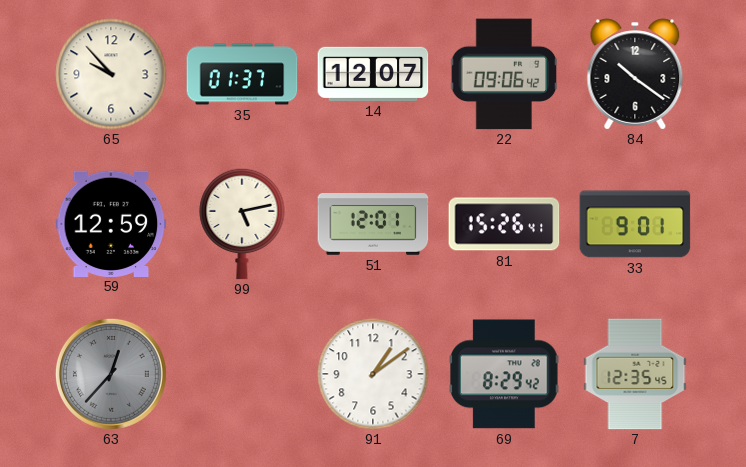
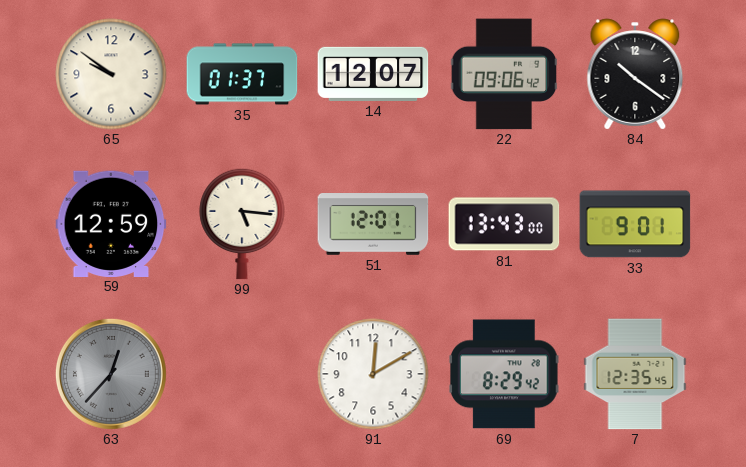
65: 9:53 -> 9:51 (111, 74)
99: 5:13 -> 5:16 (242, 224)
81: 15:26 -> 13:43 (504, 224)
91: 1:09 -> 12:10 (373, 374)
